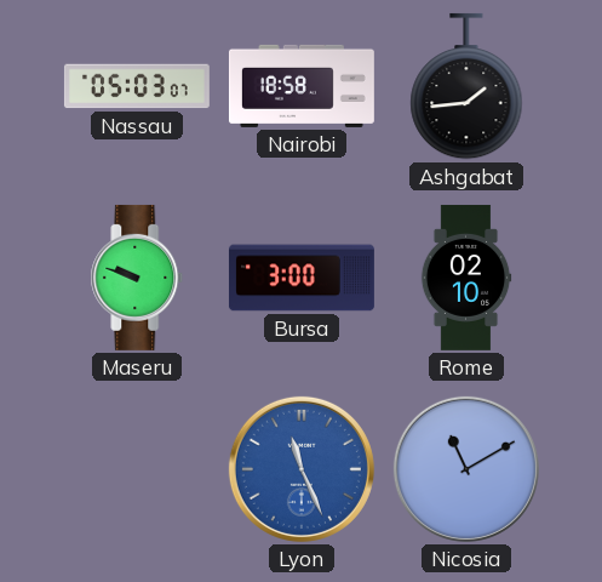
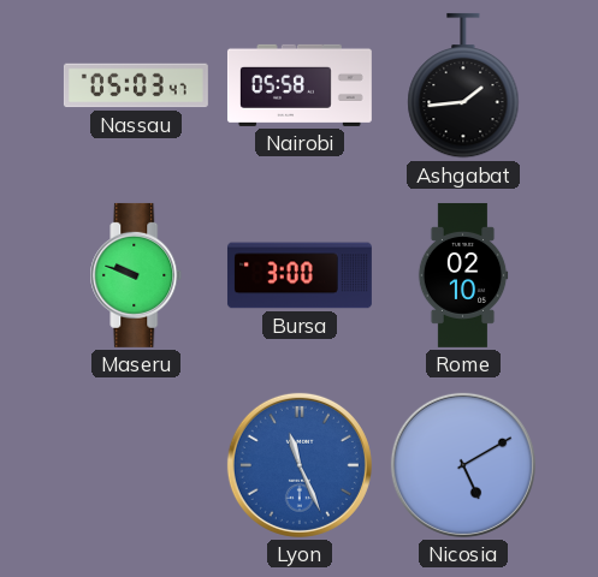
Nassau: 05:03:07 -> 05:03:47 (136, 85)
Nairobi: 18:58 -> 05:58 (300, 85)
Nicosia: 11:10 -> 5:10 (463, 465)
